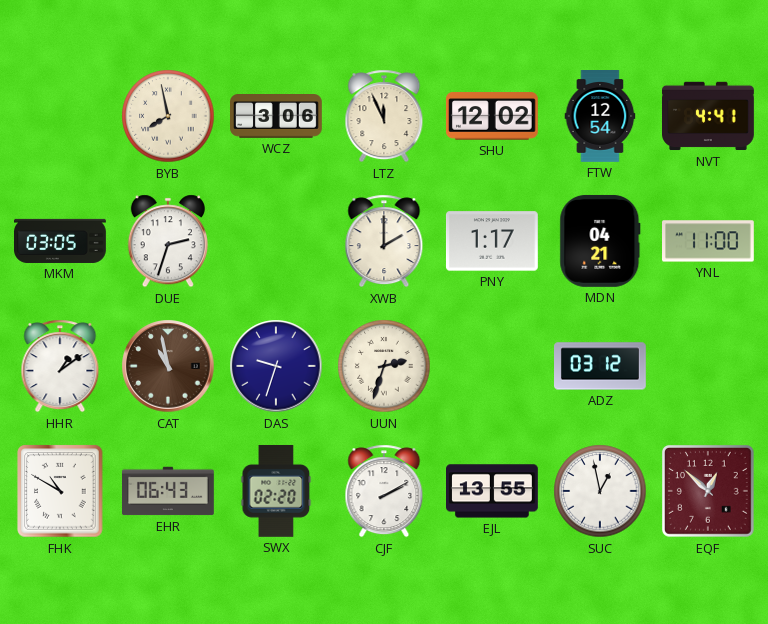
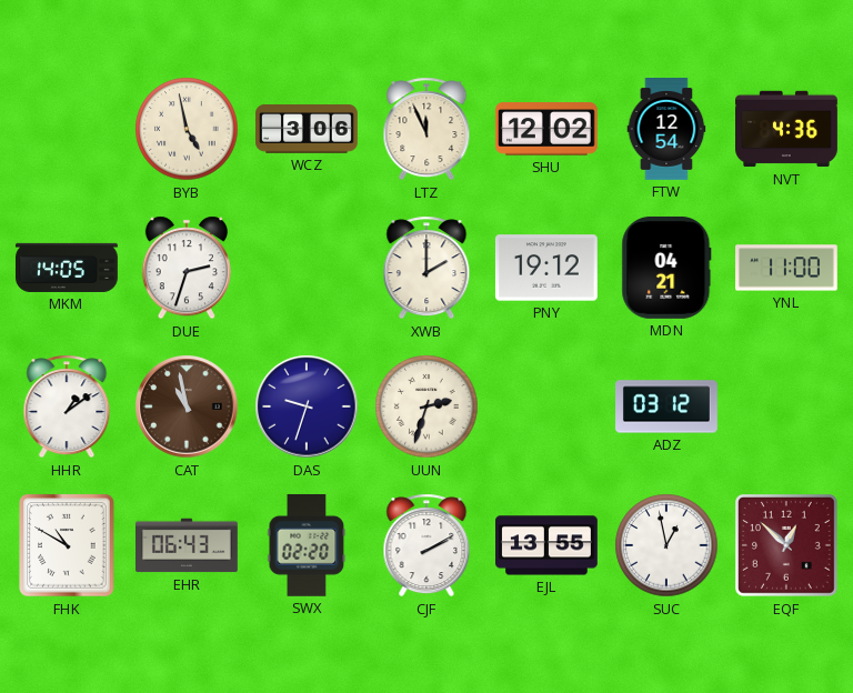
BYB: 7:58 -> 4:58 (187, 129)
NVT: 4:41 -> 4:36 (787, 129)
MKM: 03:05 -> 14:05 (68, 268)
PNY: 1:17 -> 19:12 (546, 268)
